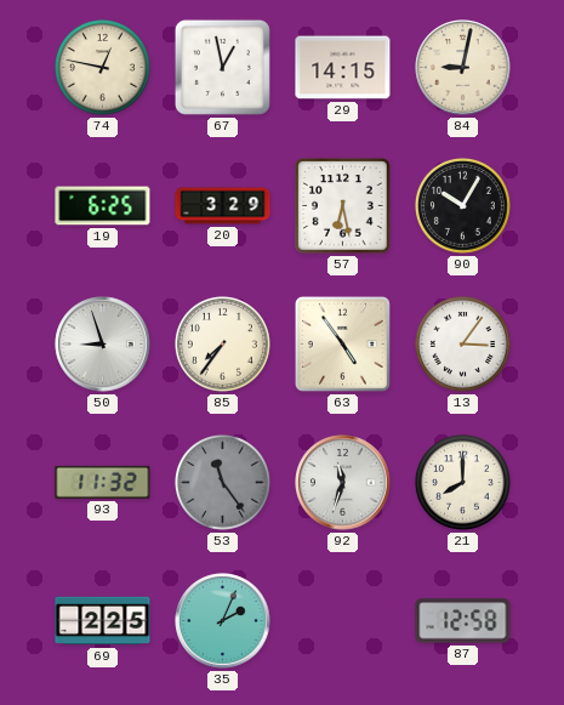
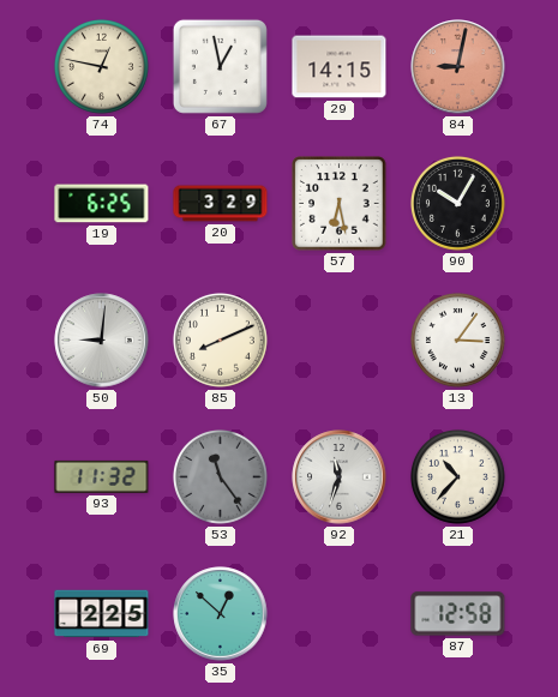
84 dial: cream -> salmon (458, 67)
50: 8:57 -> 9:01 (102, 341)
85: 7:36 -> 8:11 (220, 340)
63: 4:54 -> none (342, 343)
21: 8:00 -> 10:37 (457, 476)
35: 2:04 -> 12:52 (221, 614)
